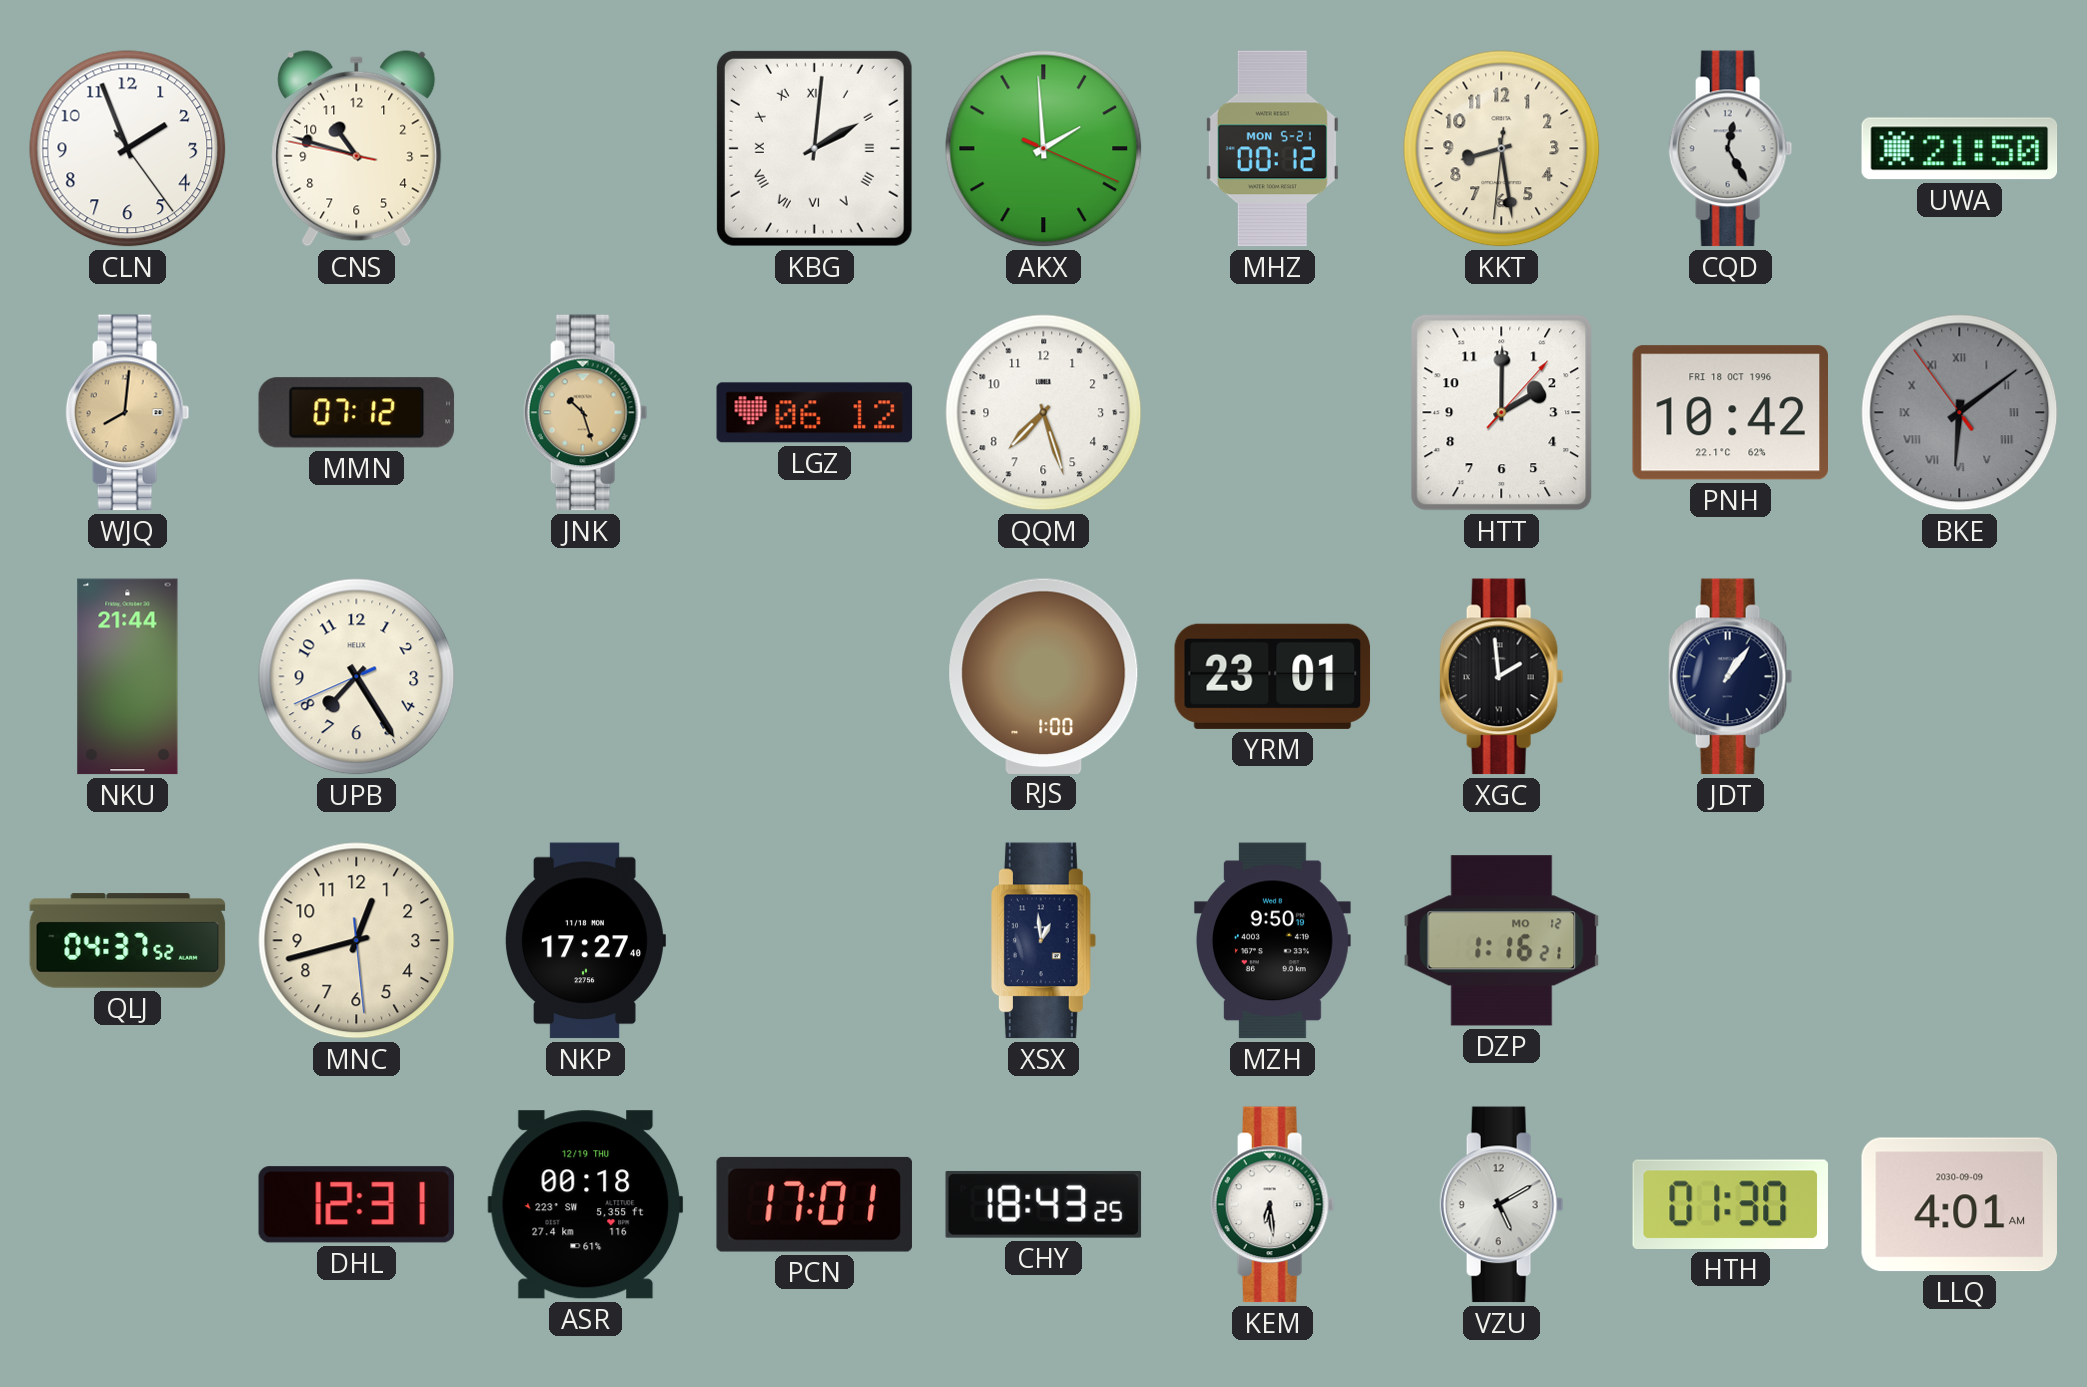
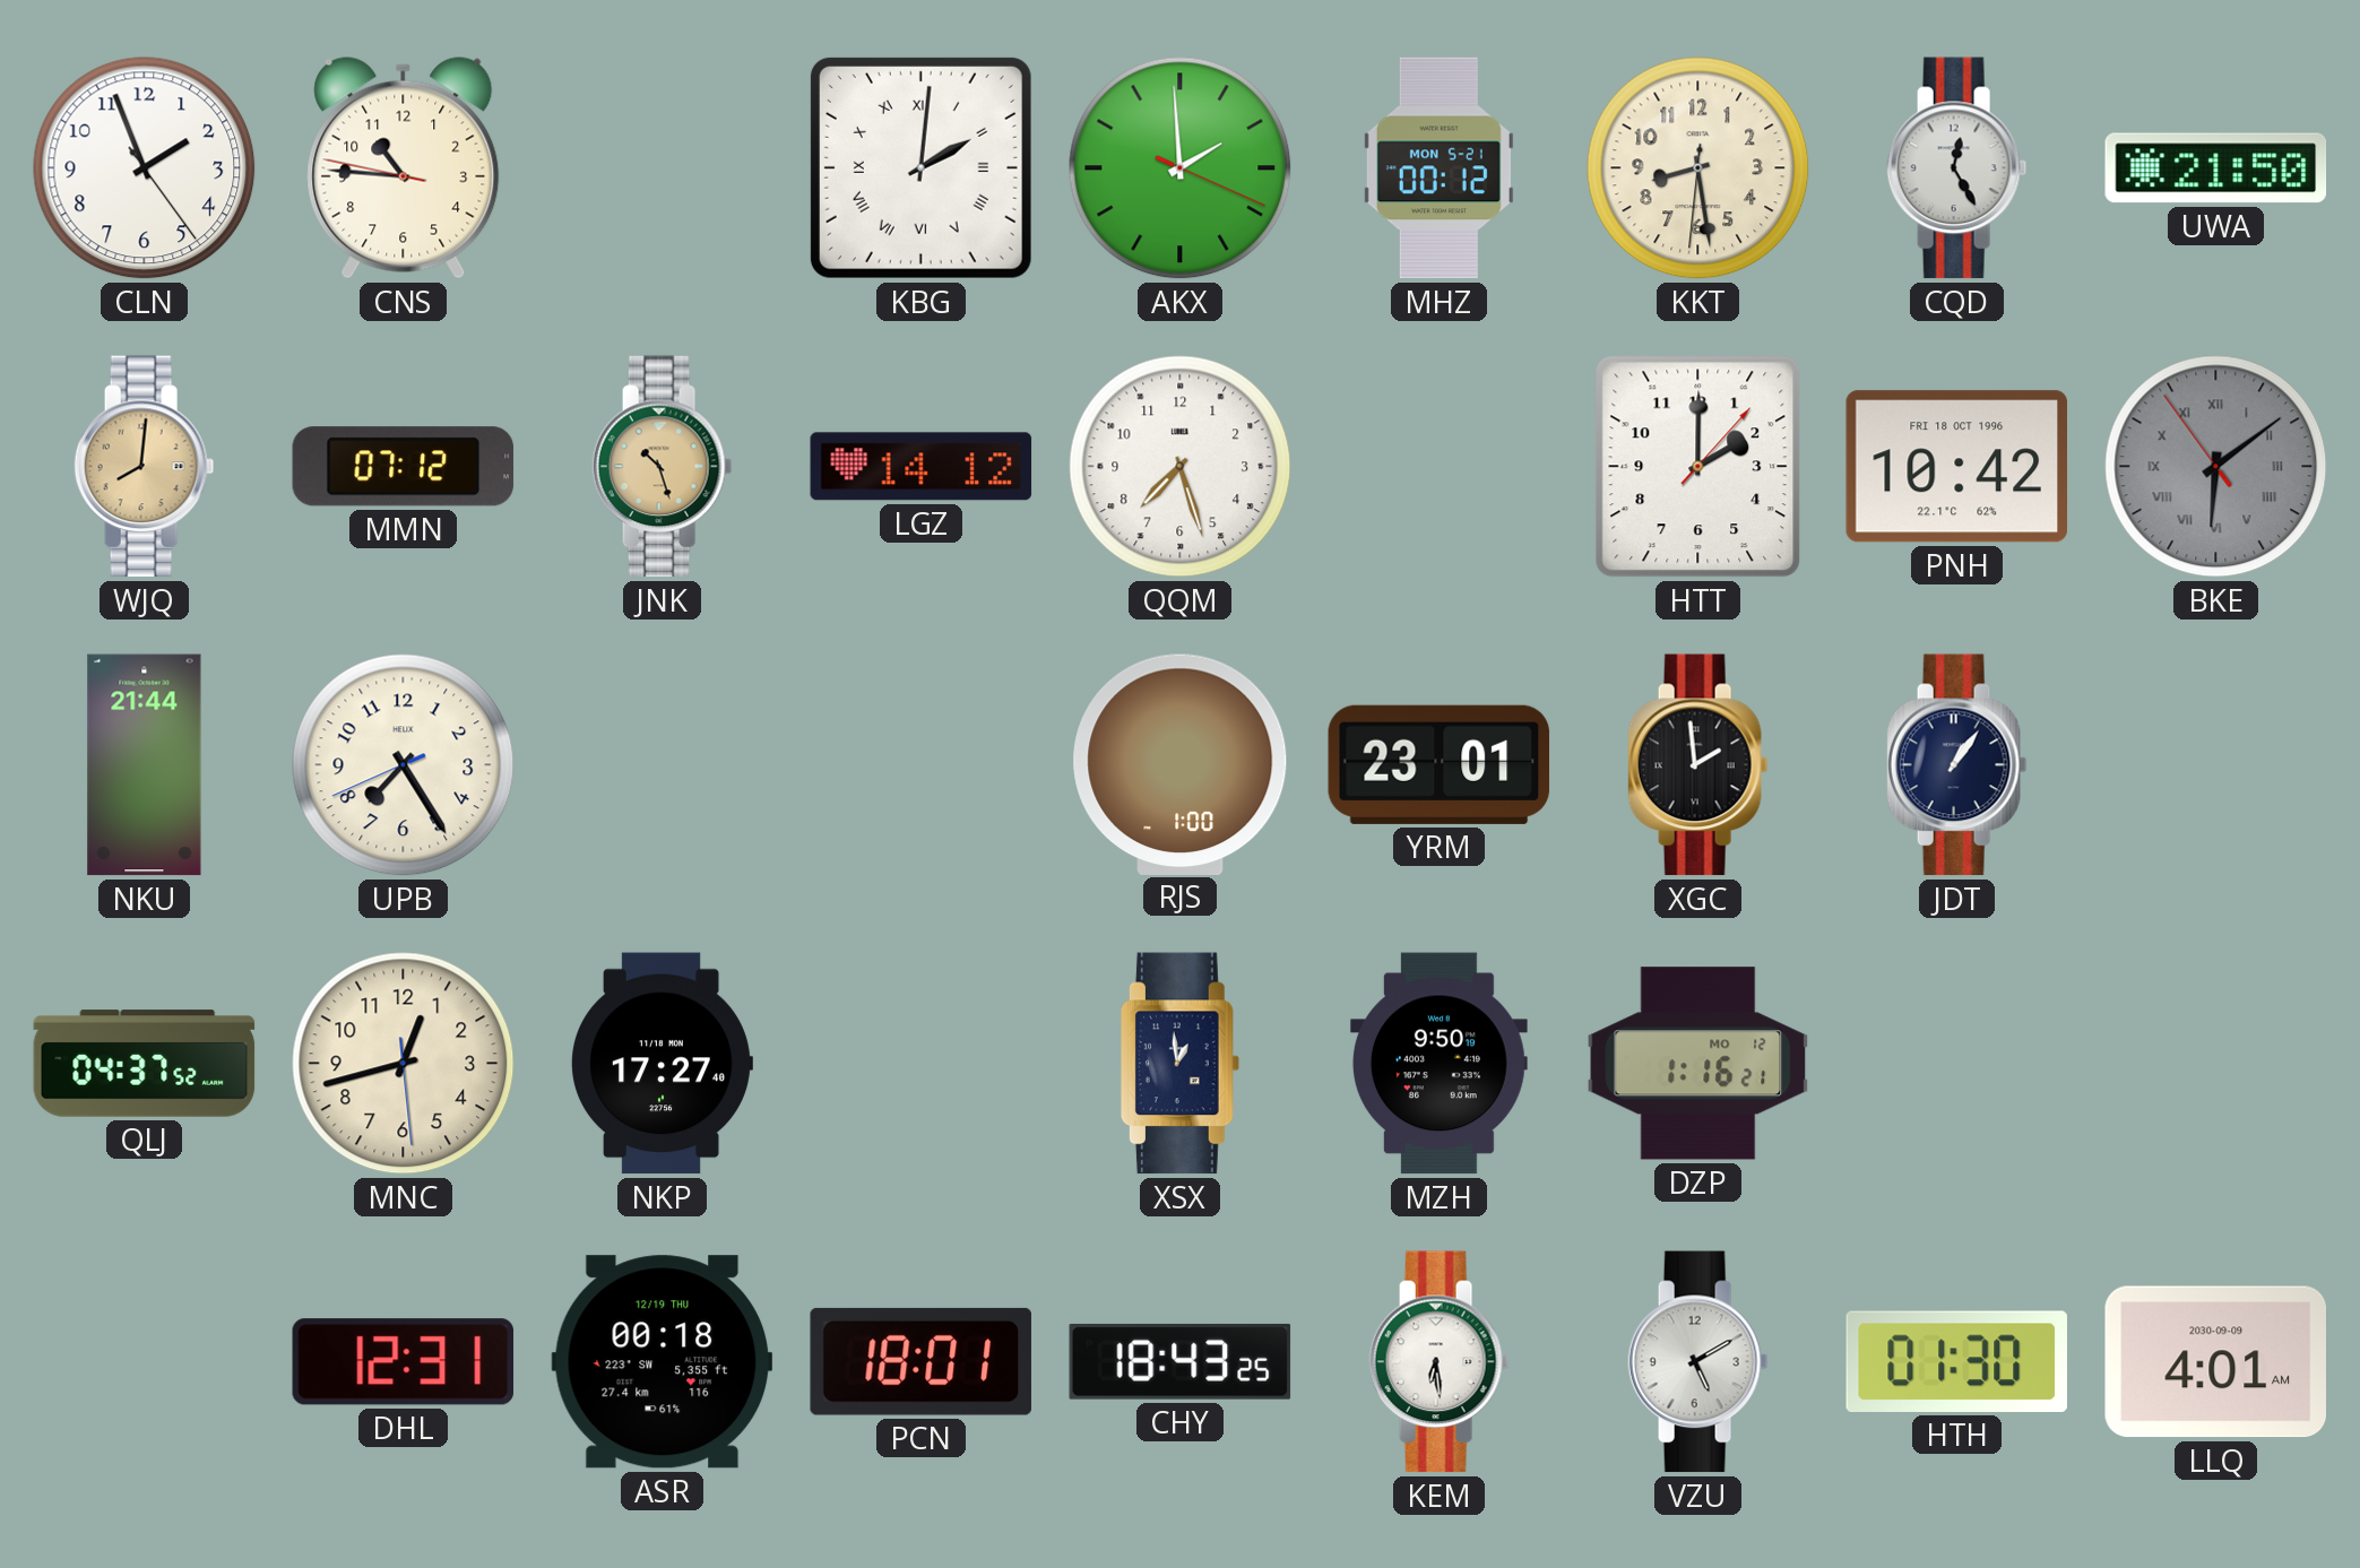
CNS: 10:47 -> 10:45 (404, 168)
LGZ: 06:12 -> 14:12 (922, 467)
PCN: 17:01 -> 18:01 (920, 1361)
